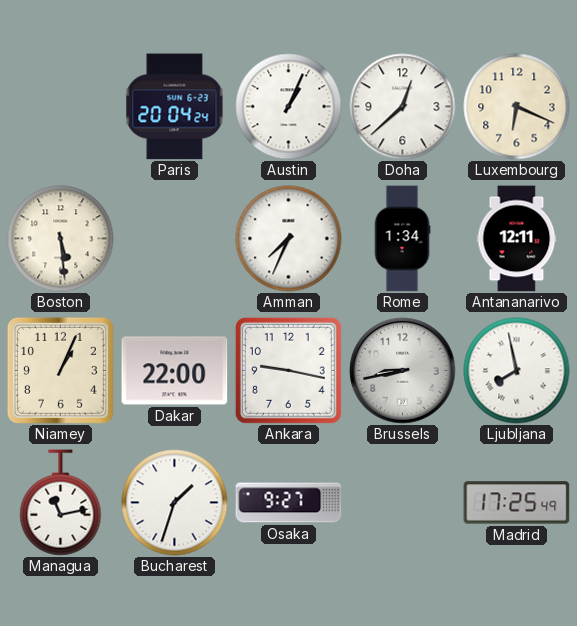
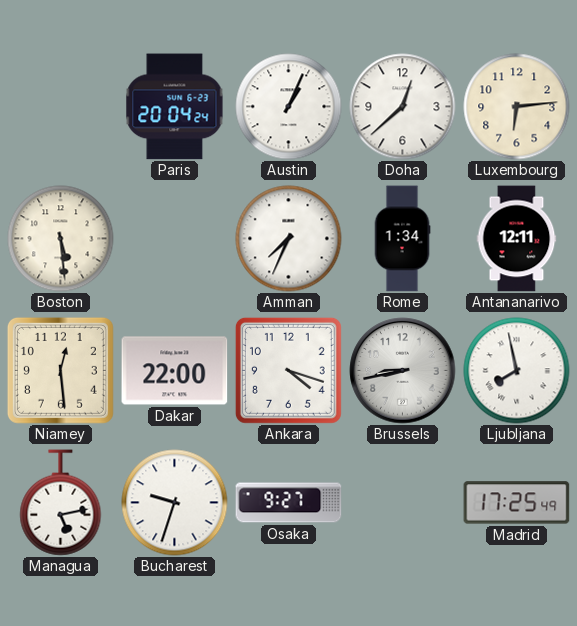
Luxembourg: 6:19 -> 6:14 (517, 107)
Niamey: 1:04 -> 12:29 (60, 370)
Ankara: 9:17 -> 4:18 (288, 370)
Managua: 11:13 -> 5:13 (61, 503)
Bucharest: 1:33 -> 9:33 (175, 503)
